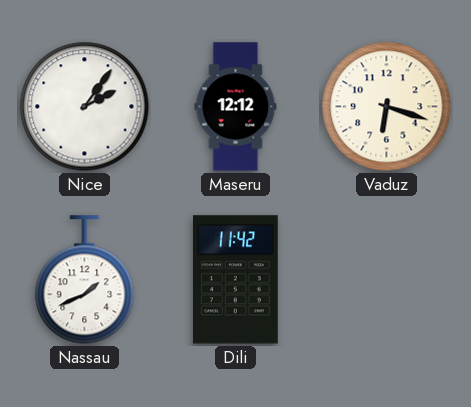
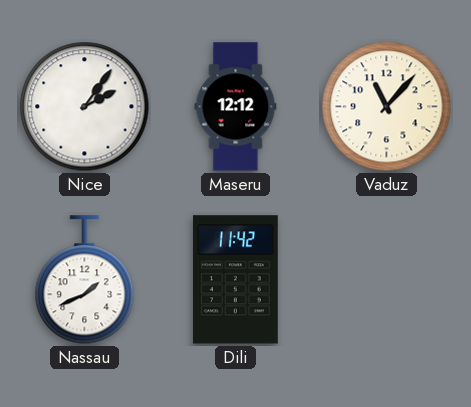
Vaduz: 6:18 -> 11:07 (387, 107)
